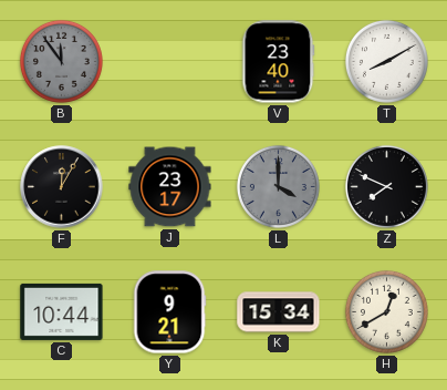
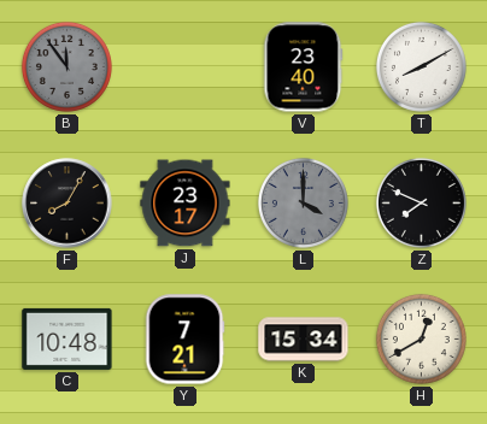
F: 12:05 -> 8:05 (68, 204)
C: 10:44 -> 10:48 (68, 338)
Y: 9:21 -> 7:21 (184, 340)
